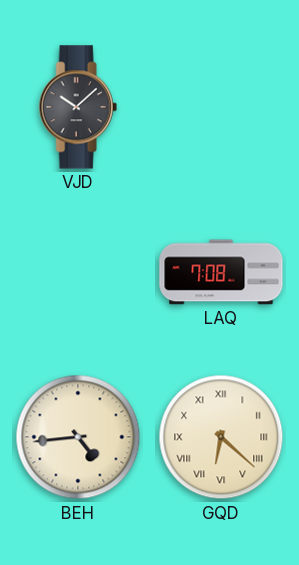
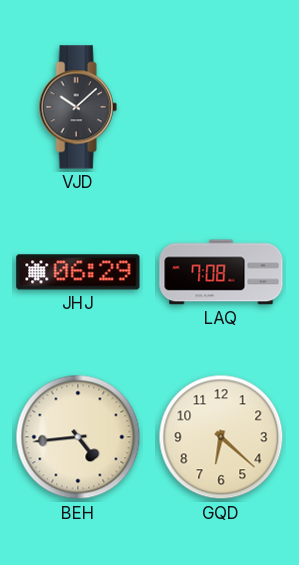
JHJ: none -> 06:29 (78, 272)
GQD numerals: Roman -> Arabic (221, 437)
